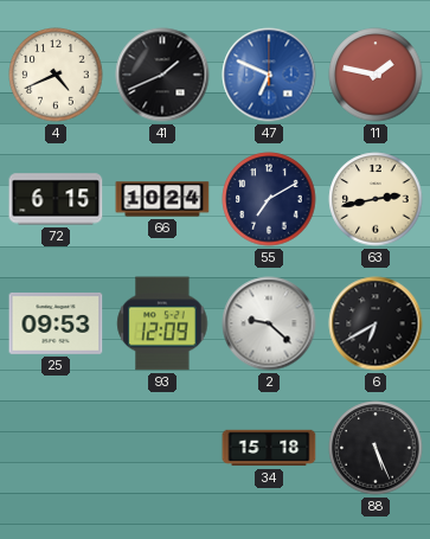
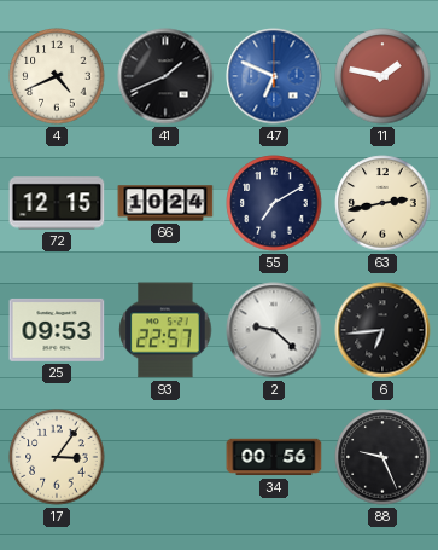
72: 6:15 -> 12:15 (57, 203)
93: 12:09 -> 22:57 (165, 330)
6: 6:40 -> 6:44 (382, 330)
17: none -> 3:06 (57, 457)
34: 15:18 -> 00:56 (274, 457)
88: 5:26 -> 9:26 (382, 457)
